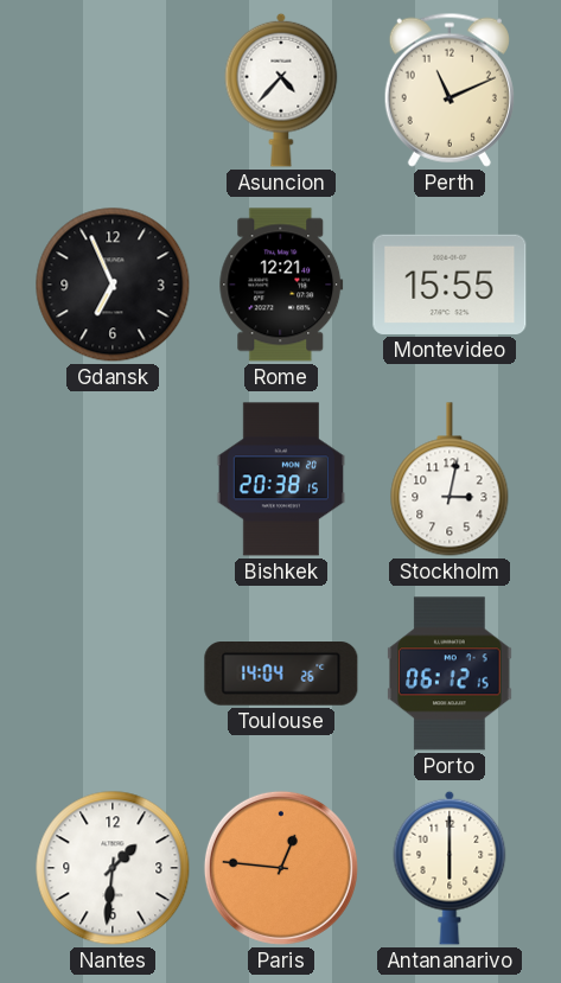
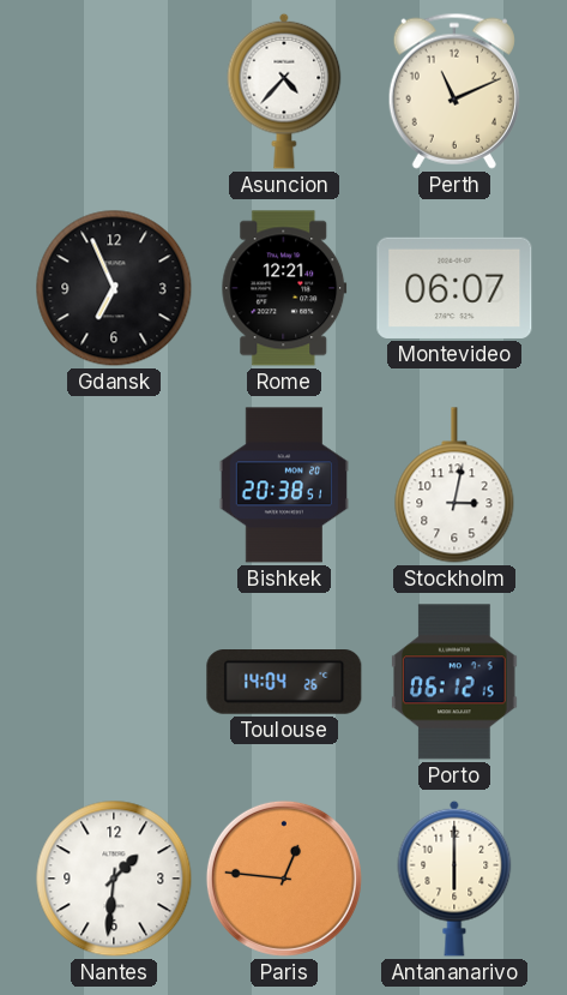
Montevideo: 15:55 -> 06:07 (454, 288)
Bishkek: 20:38:15 -> 20:38:51 (283, 485)
